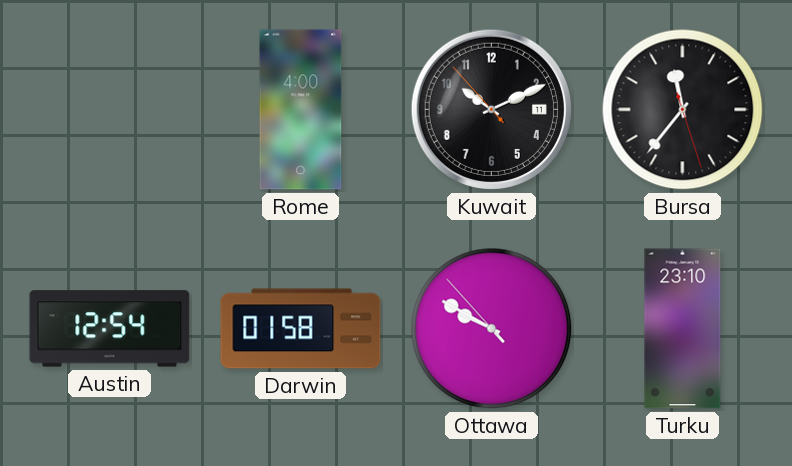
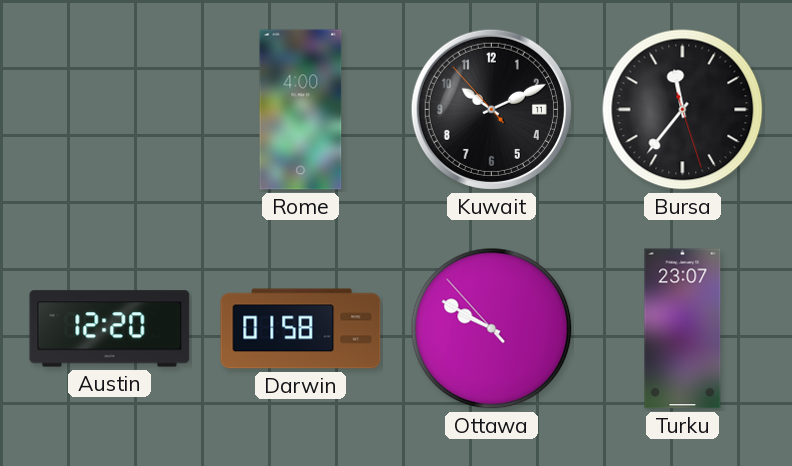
Austin: 12:54 -> 12:20 (110, 329)
Turku: 23:10 -> 23:07 (683, 329)
